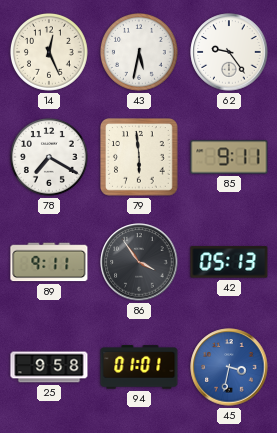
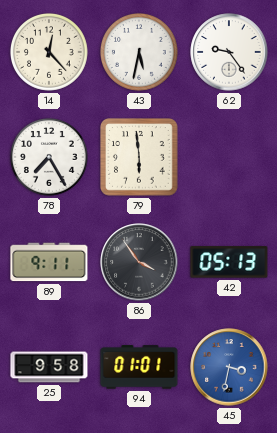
14: 12:26 -> 12:23 (49, 52)
78: 7:20 -> 7:25 (49, 157)
85: 9:11 -> none (229, 157)
